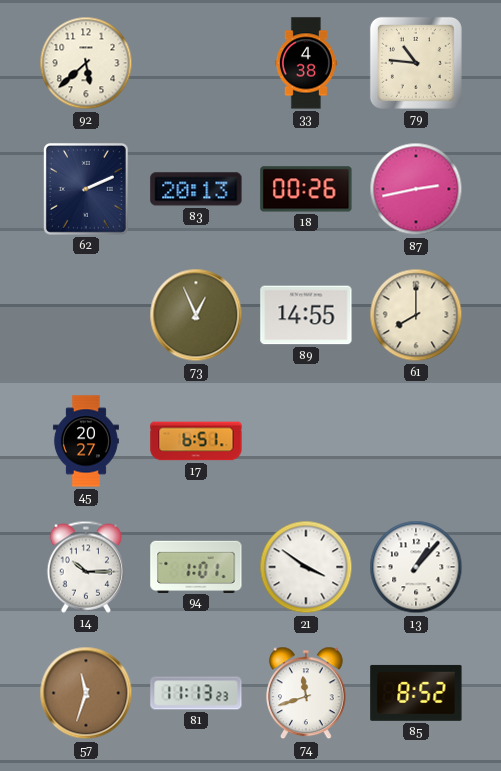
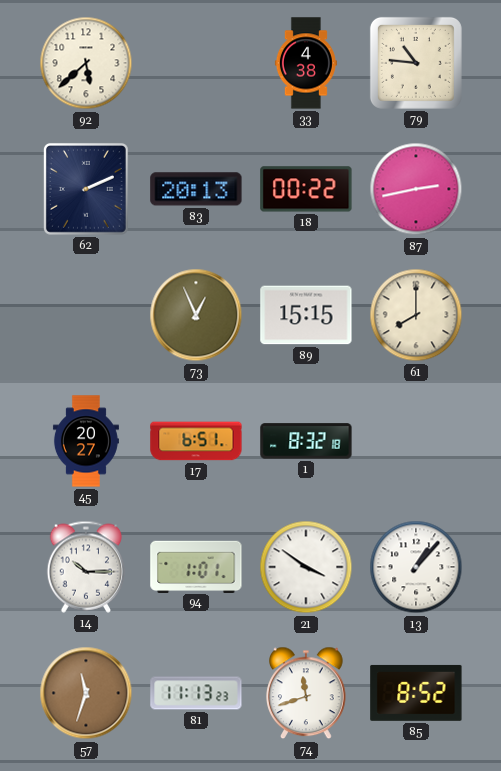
18: 00:26 -> 00:22 (306, 189)
89: 14:55 -> 15:15 (306, 315)
1: none -> 8:32 (306, 441)
